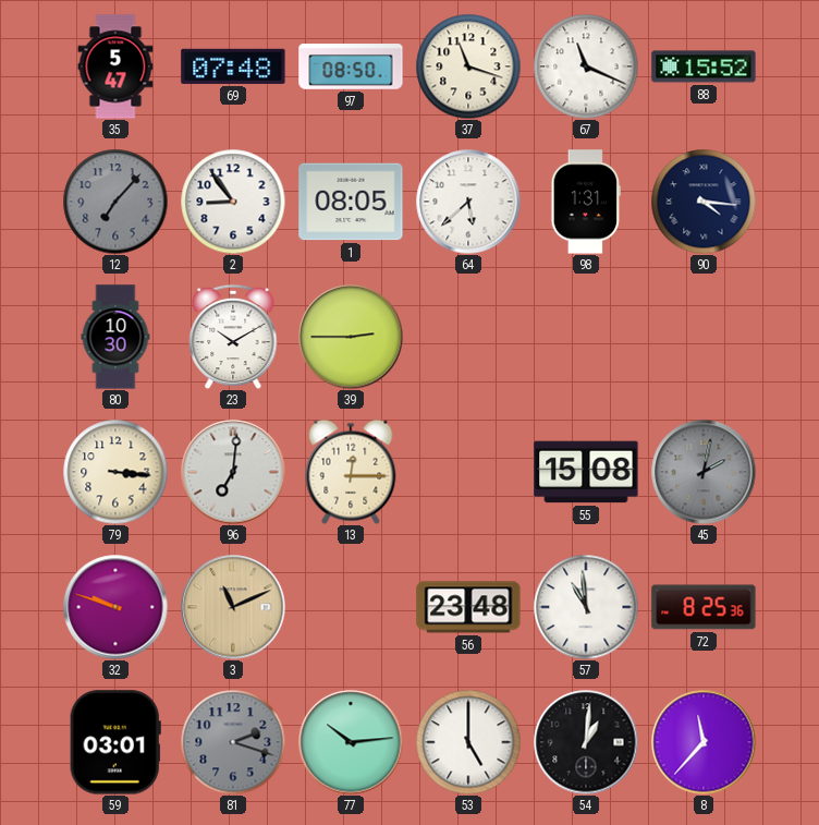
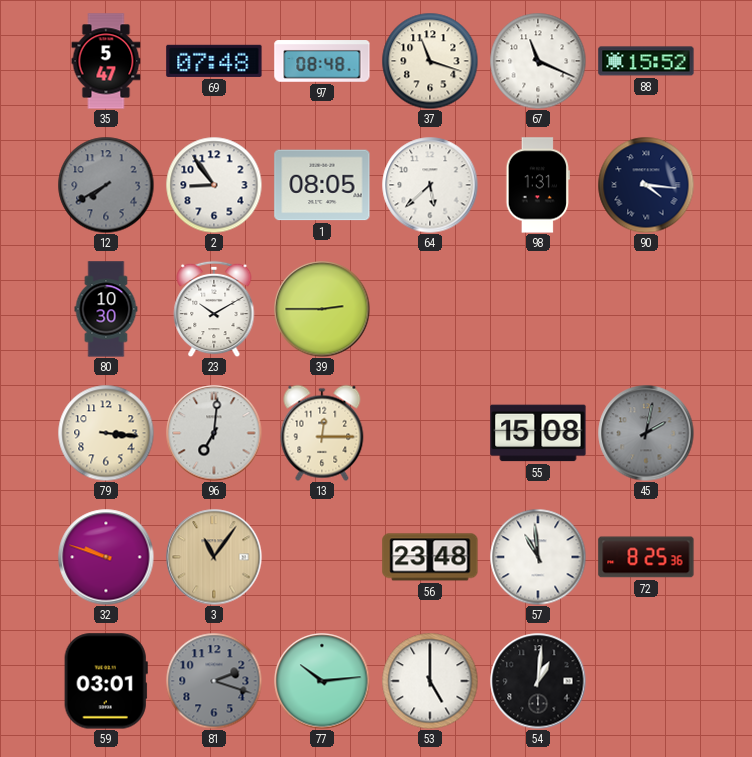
97: 08:50 -> 08:48 (322, 61)
12: 7:07 -> 7:40 (106, 185)
3: 11:11 -> 11:06 (214, 557)
8: 11:37 -> none (704, 742)
